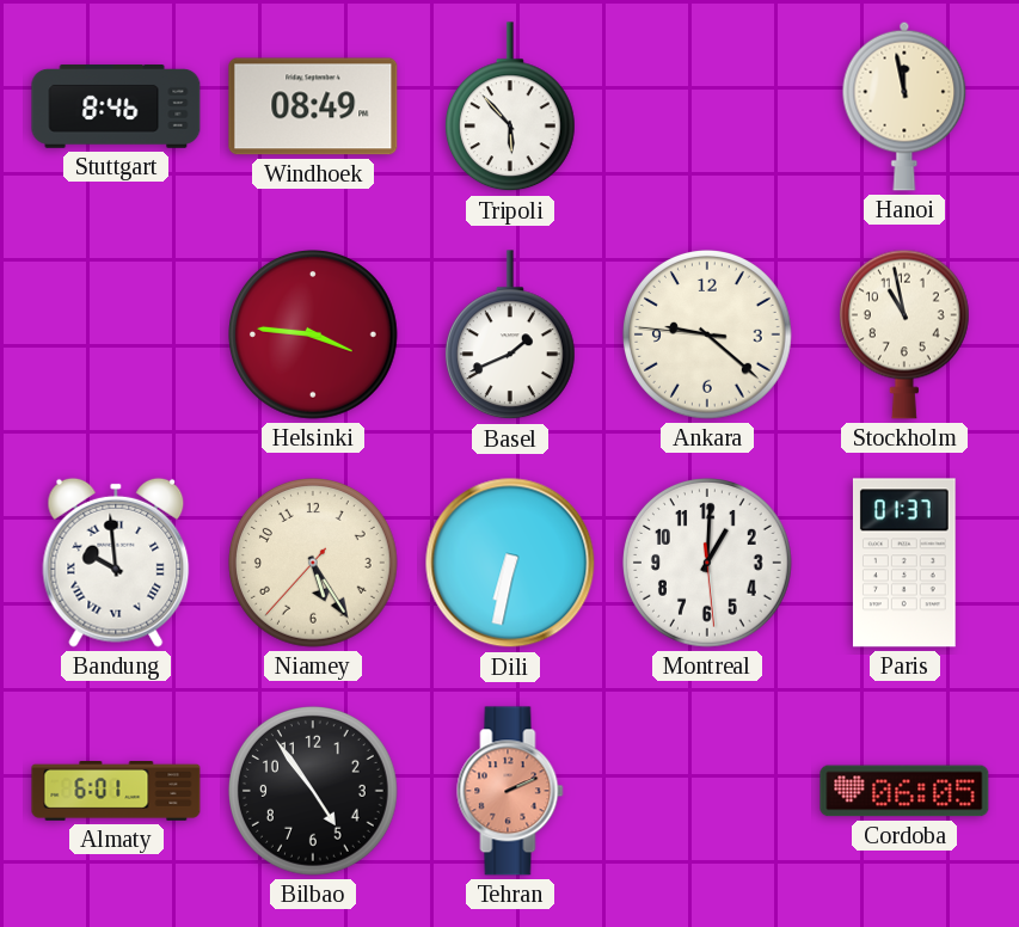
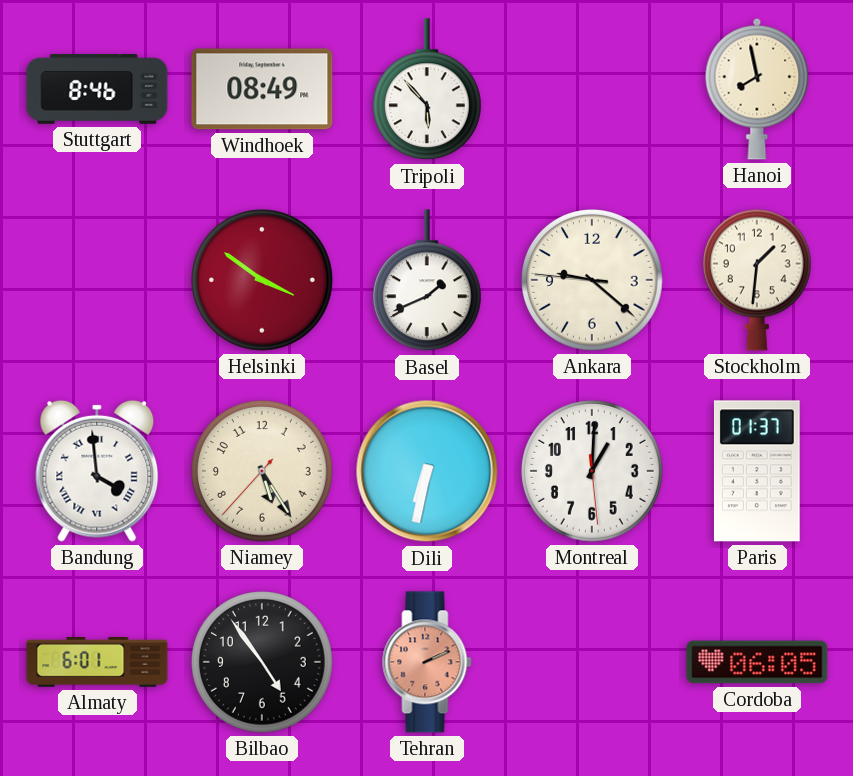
Hanoi: 11:58 -> 7:58 (757, 89)
Helsinki: 3:46 -> 3:51 (263, 281)
Stockholm: 10:58 -> 1:31 (757, 280)
Bandung: 9:59 -> 3:59 (97, 471)
